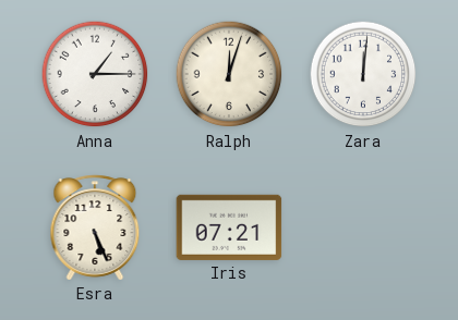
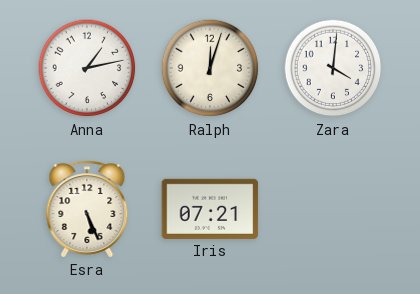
Anna: 1:15 -> 1:13 (87, 68)
Zara: 12:01 -> 4:01 (333, 68)
